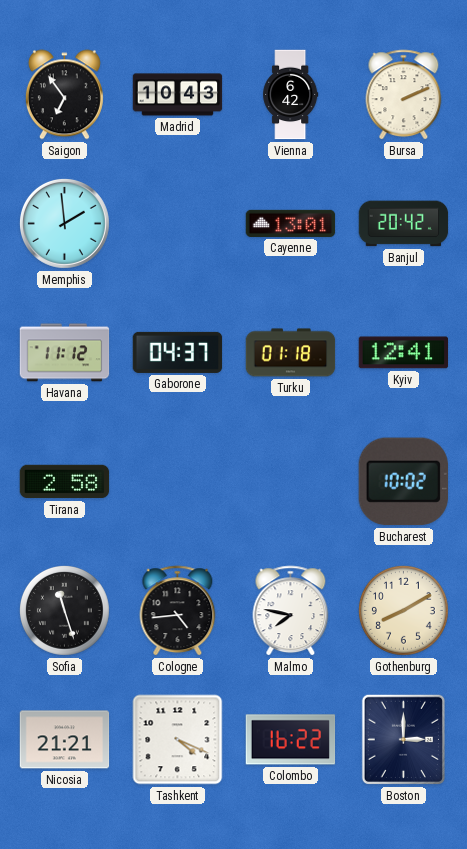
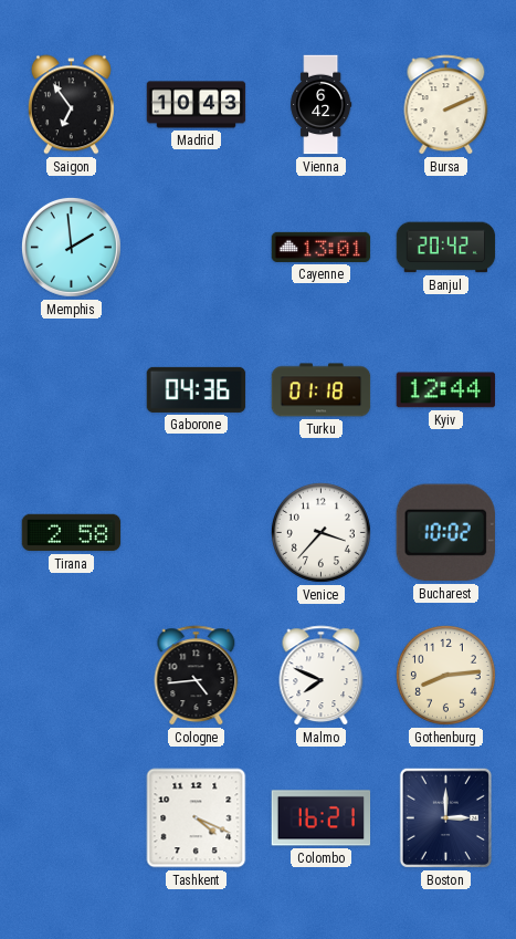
Havana: 11:12 -> none (65, 353)
Gaborone: 04:37 -> 04:36 (197, 389)
Kyiv: 12:41 -> 12:44 (446, 390)
Venice: none -> 3:37 (320, 532)
Sofia: 11:27 -> none (64, 610)
Malmo: 7:47 -> 7:49 (322, 676)
Gothenburg: 8:10 -> 8:14 (445, 675)
Nicosia: 21:21 -> none (65, 740)
Colombo: 16:22 -> 16:21 (322, 818)
